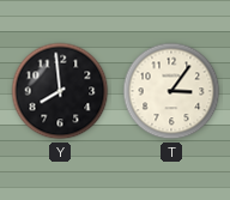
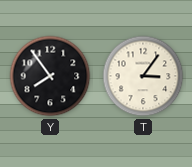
Y: 7:59 -> 7:54 (50, 76)
